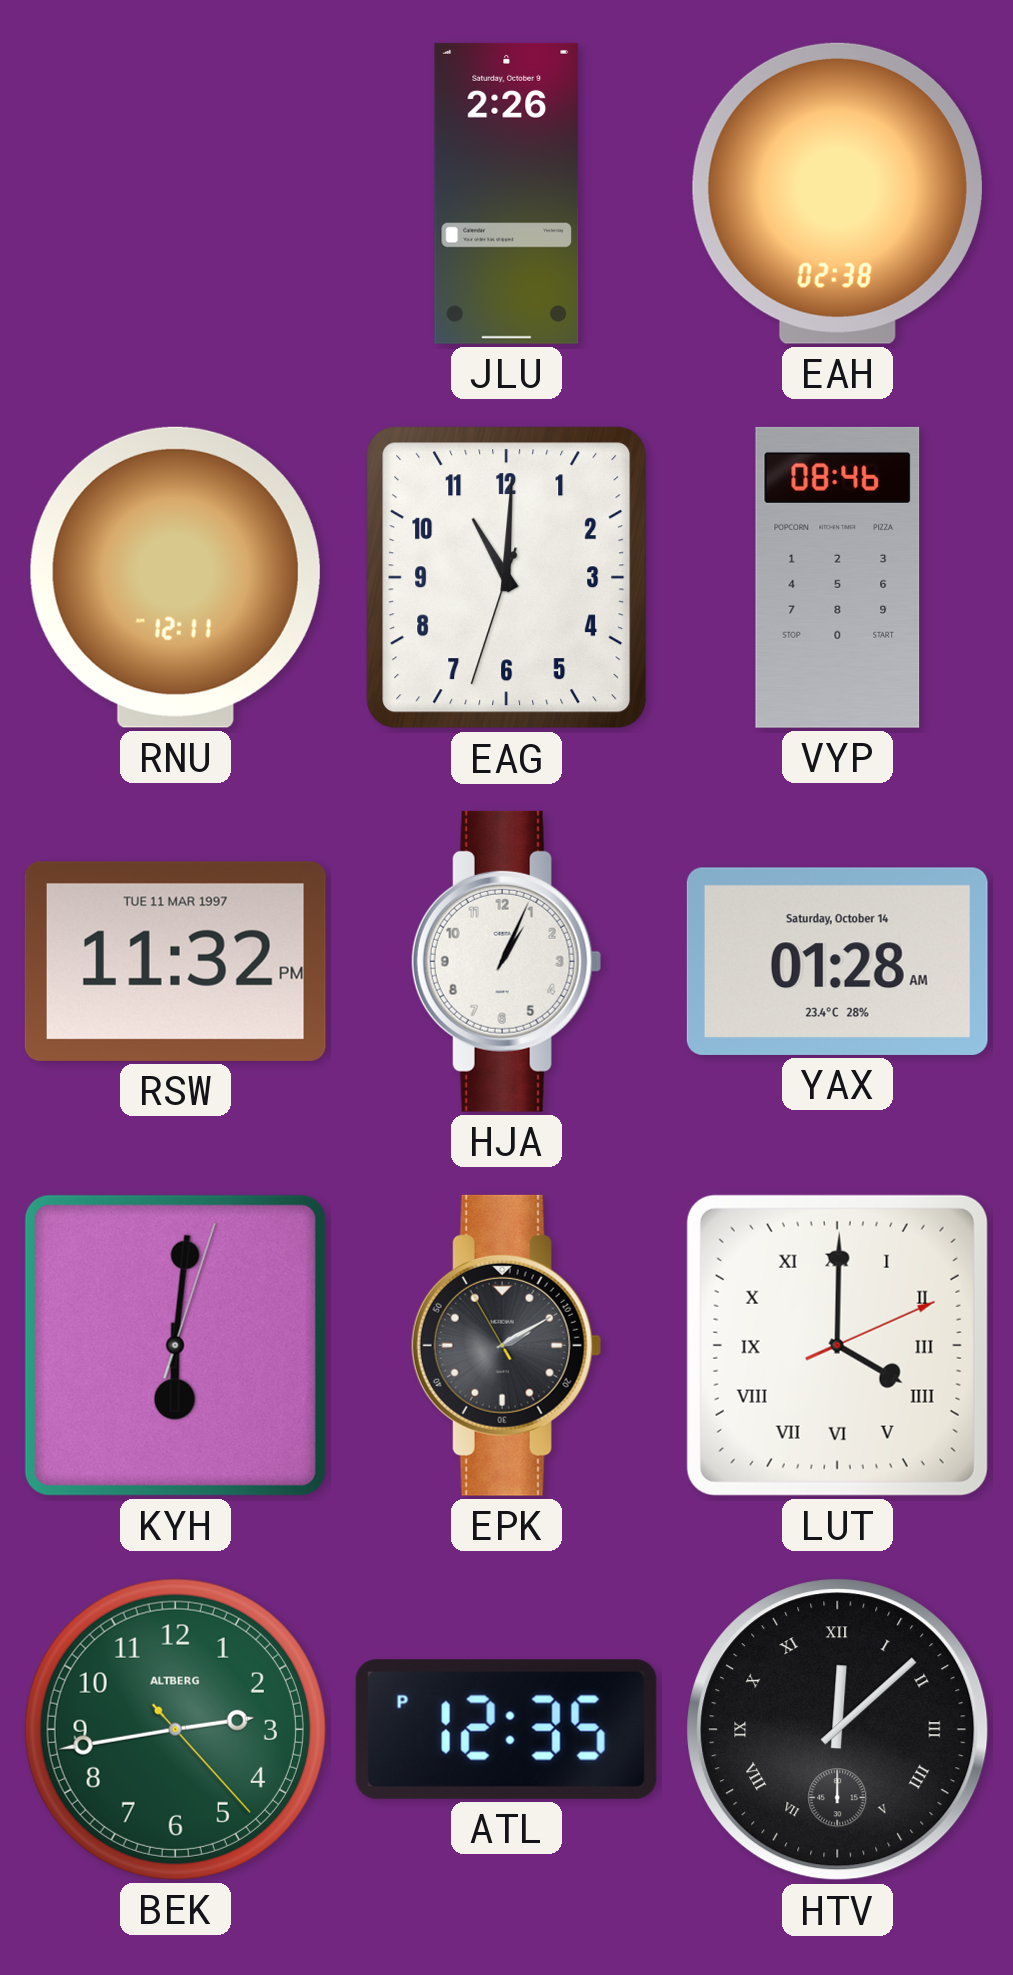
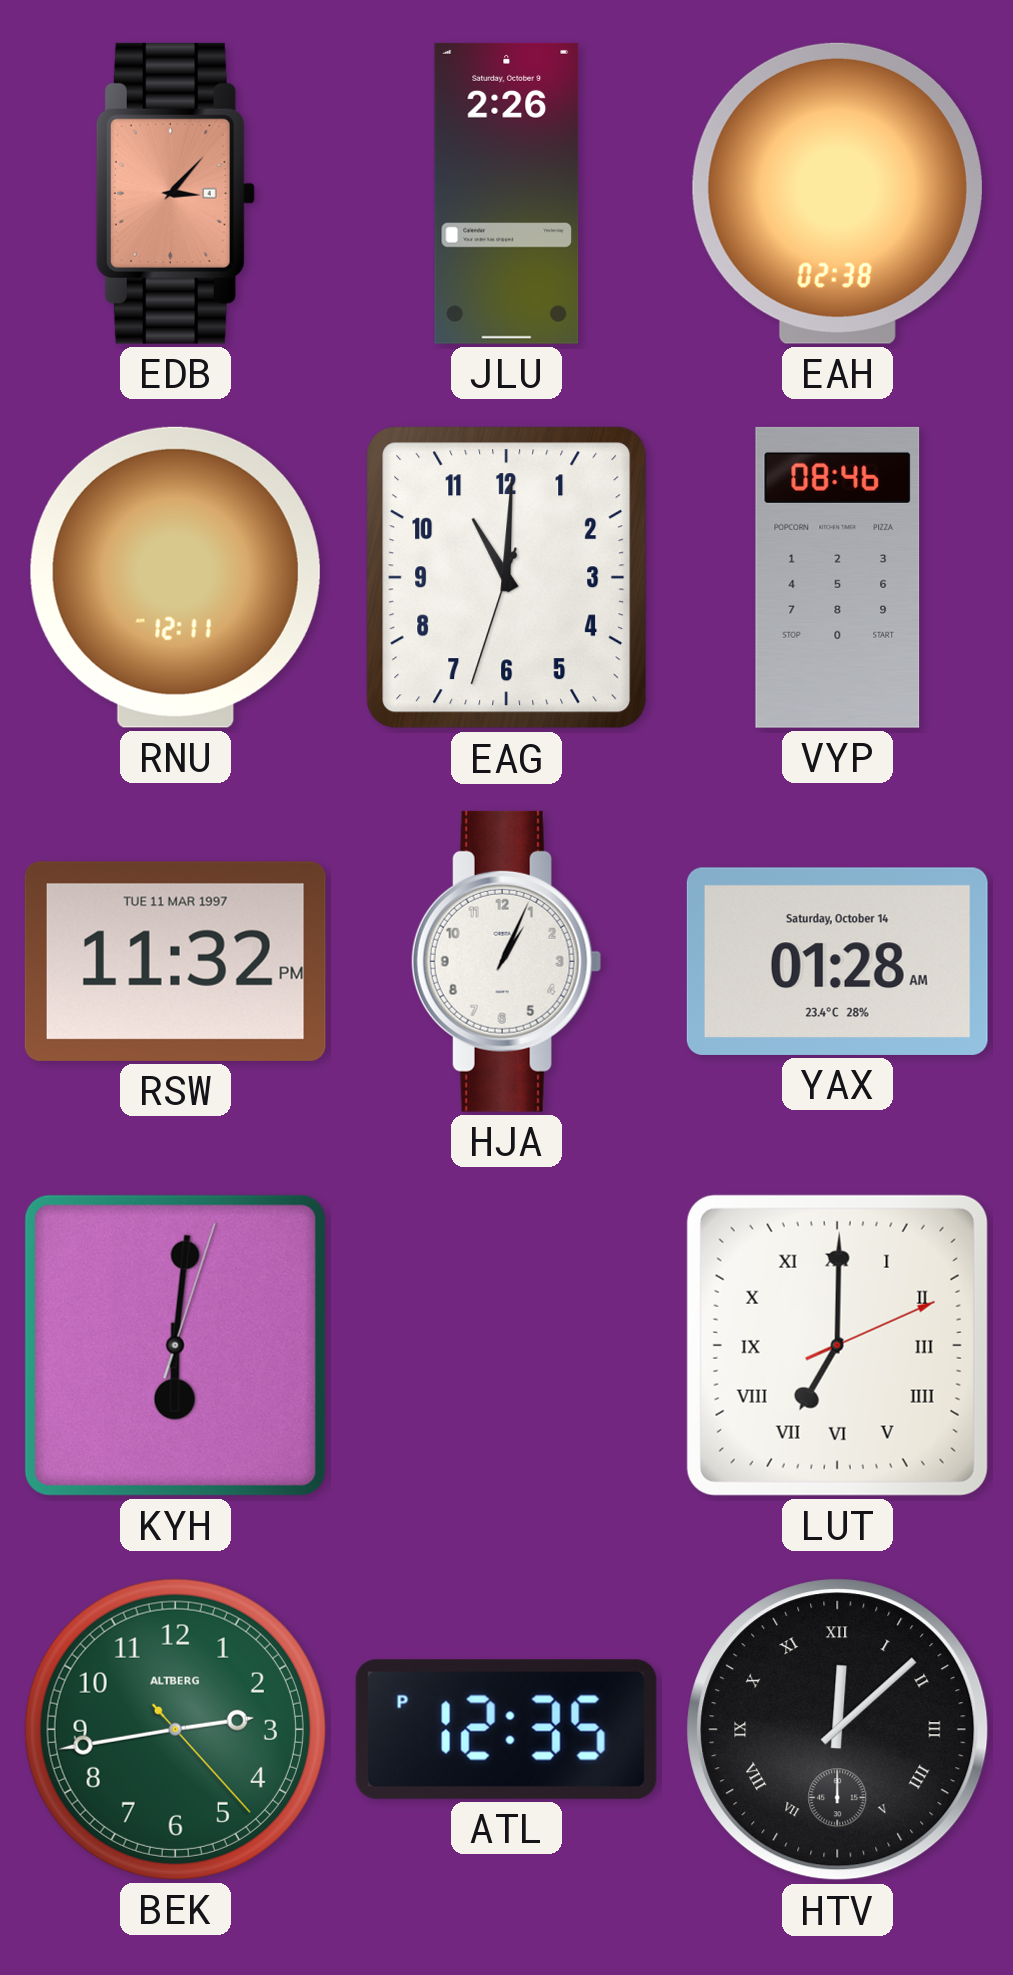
EDB: none -> 3:07 (175, 193)
EPK: 2:09 -> none (506, 1345)
LUT: 4:00 -> 7:00 (837, 1345)
